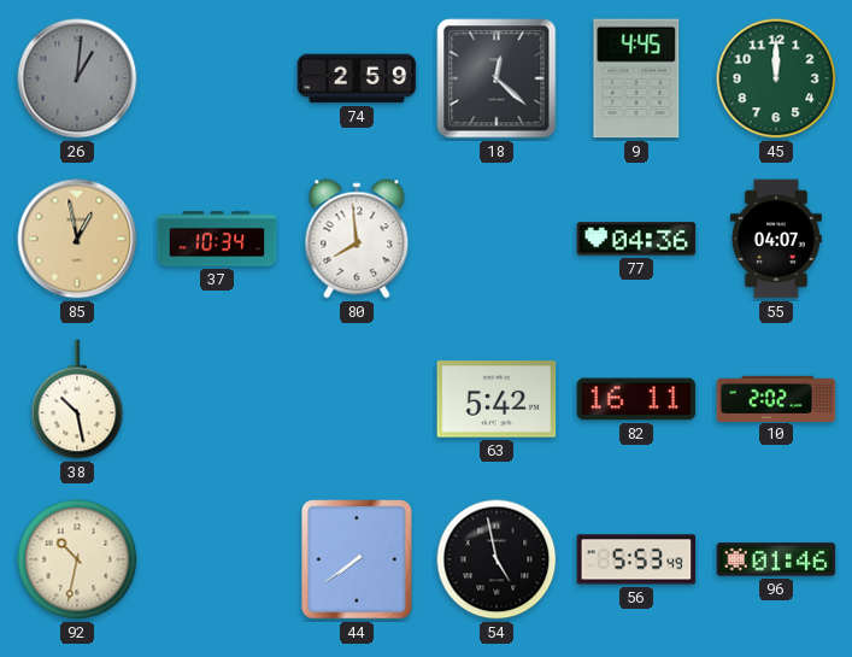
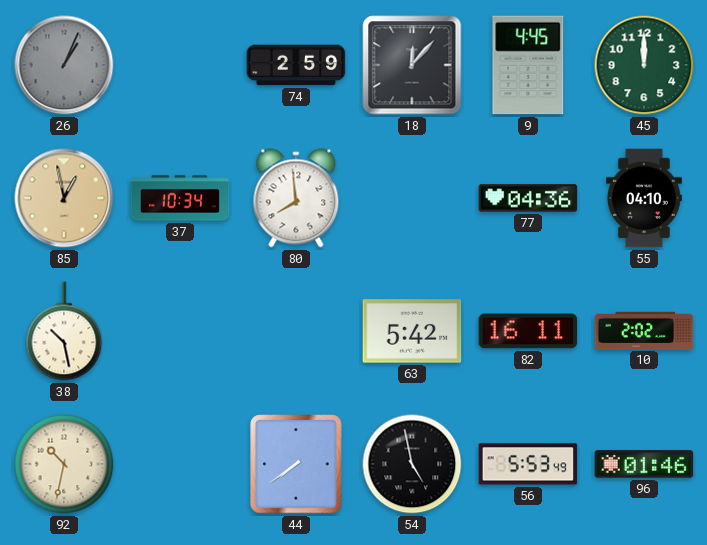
26: 1:01 -> 1:04 (64, 65)
18: 12:22 -> 12:07 (412, 65)
55: 04:07 -> 04:10 (644, 198)
